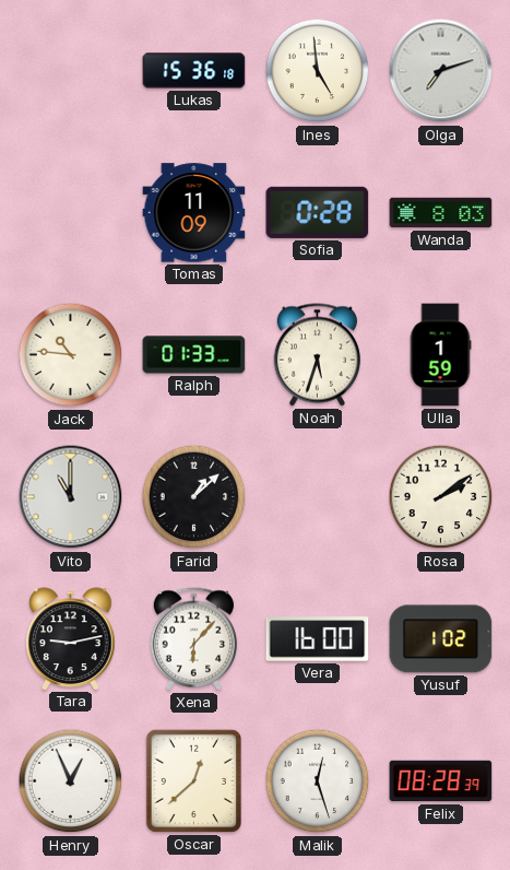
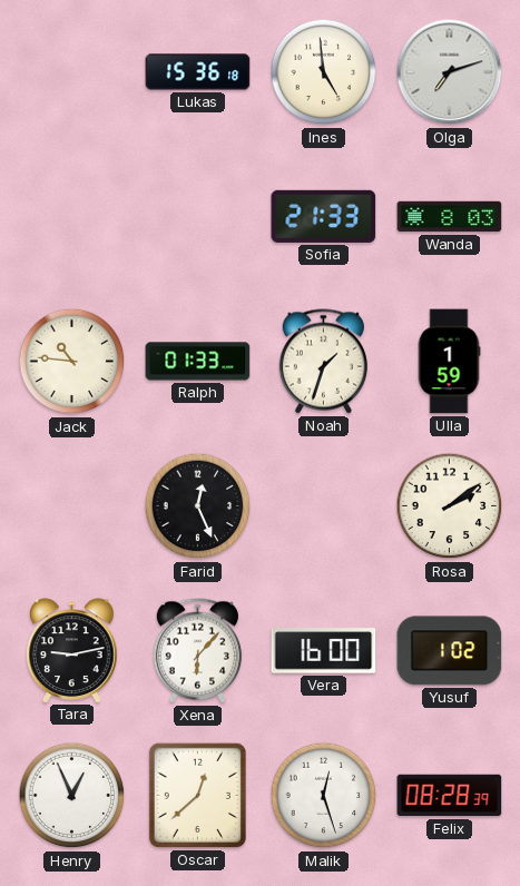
Tomas: 11:09 -> none (194, 213)
Sofia: 0:28 -> 21:33 (324, 216)
Noah: 5:33 -> 1:33 (323, 362)
Vito: 11:00 -> none (71, 497)
Farid: 1:08 -> 12:26 (198, 506)
